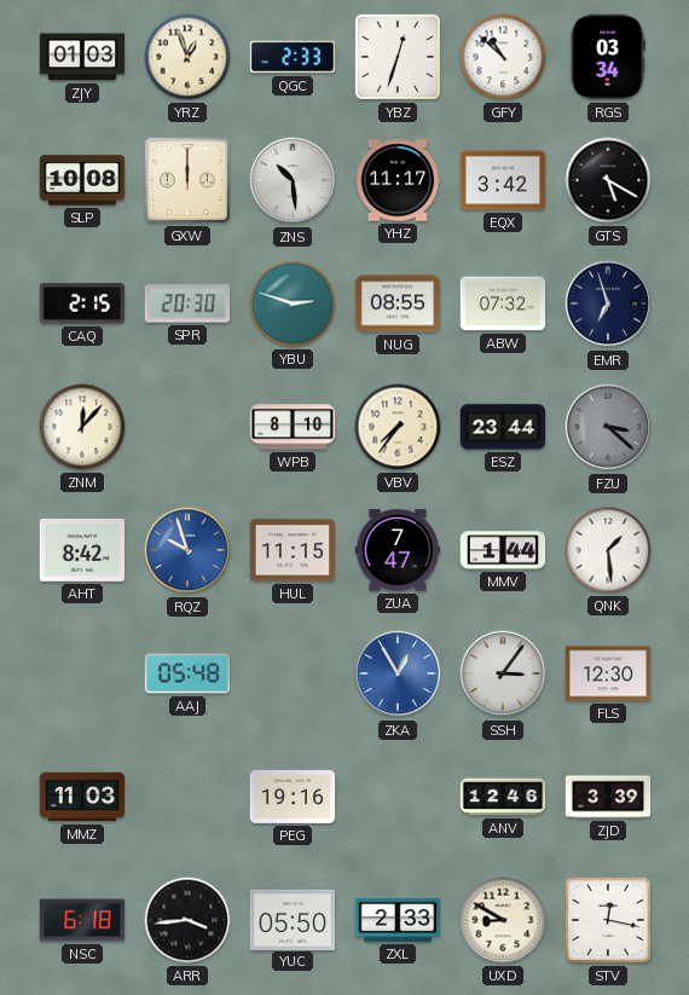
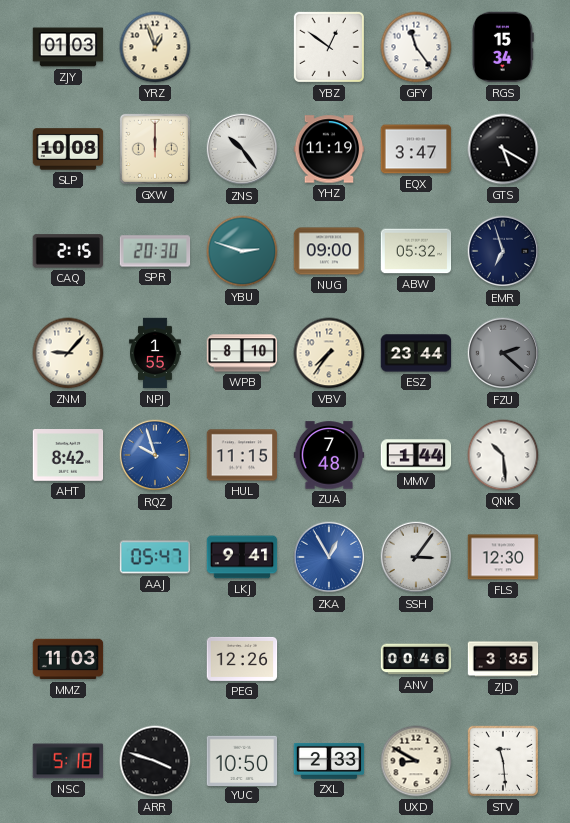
QGC: 2:33 -> none (293, 57)
YBZ: 12:33 -> 12:51 (329, 47)
GFY: 10:52 -> 11:24 (416, 47)
RGS: 03:34 -> 15:34 (503, 47)
ZNS: 10:29 -> 10:24 (242, 149)
YHZ: 11:17 -> 11:19 (329, 149)
EQX: 3:42 -> 3:47 (416, 149)
NUG: 08:55 -> 09:00 (329, 251)
ABW: 07:32 -> 05:32 (416, 251)
ZNM: 12:07 -> 9:07 (68, 353)
NPJ: none -> 1:55 (156, 353)
FZU: 3:22 -> 2:22 (503, 353)
ZUA: 7:47 -> 7:48 (329, 455)
QNK: 1:29 -> 10:29 (503, 455)
AAJ: 05:48 -> 05:47 (155, 557)
LKJ: none -> 9:41 (242, 557)
PEG: 19:16 -> 12:26 (242, 659)
ANV: 12:46 -> 00:46 (416, 659)
ZJD: 3:39 -> 3:35 (503, 659)
NSC: 6:18 -> 5:18 (68, 761)
ARR: 3:44 -> 3:48 (155, 761)
YUC: 05:50 -> 10:50 (242, 760)
STV: 12:17 -> 11:29 (503, 761)
